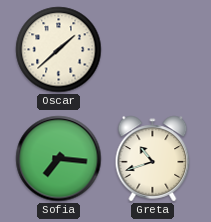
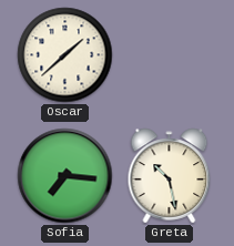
Greta: 10:42 -> 10:28 (170, 176)
